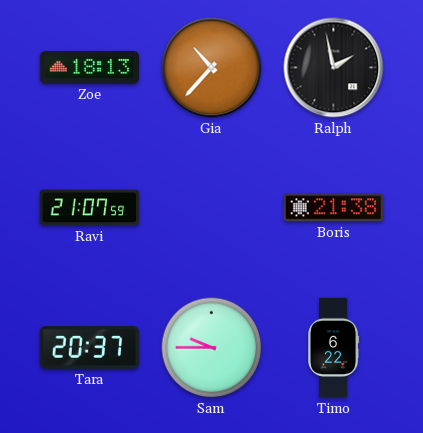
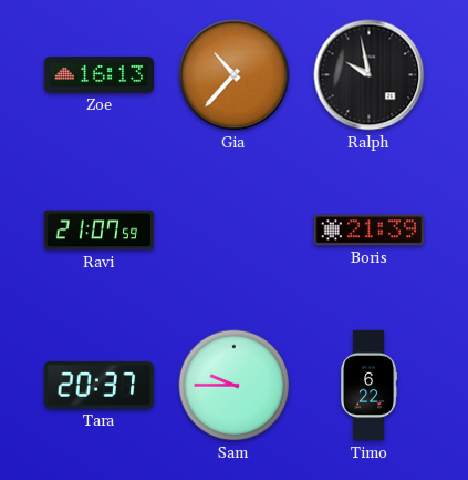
Zoe: 18:13 -> 16:13 (100, 74)
Ralph: 1:58 -> 9:58 (370, 75)
Boris: 21:38 -> 21:39 (370, 231)
